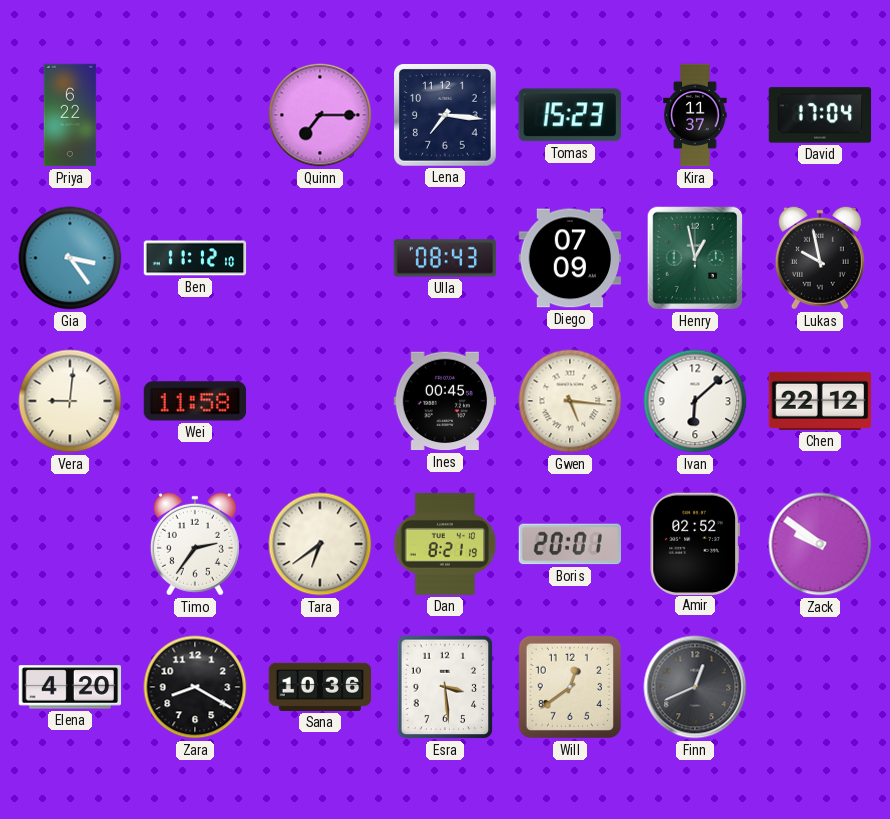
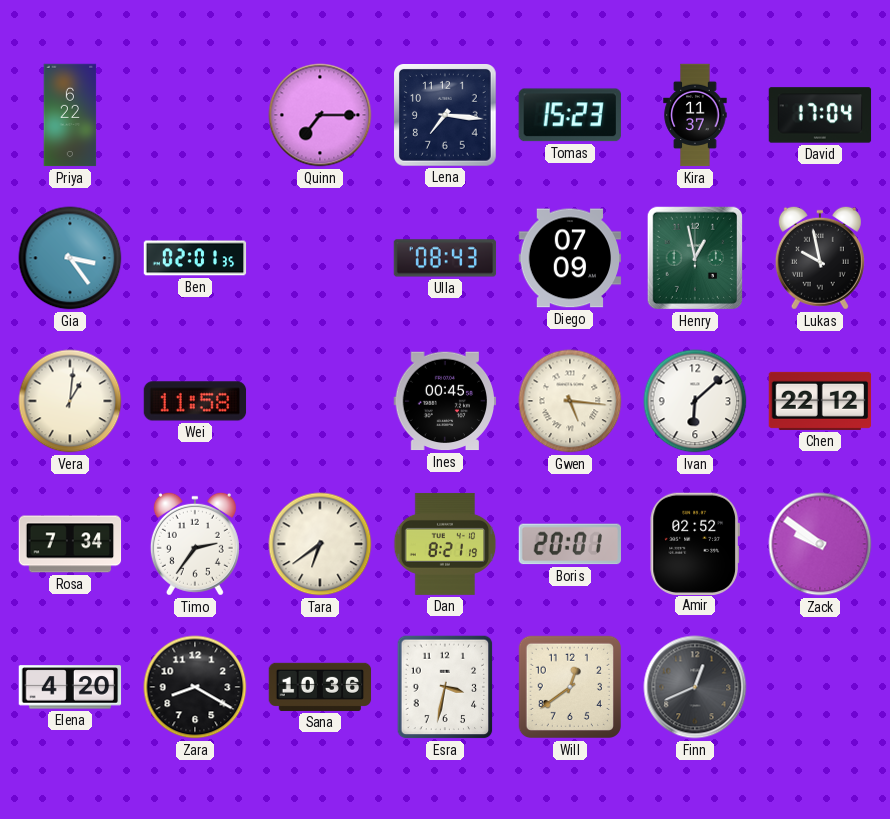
Ben: 11:12 -> 02:01 (195, 258)
Vera: 9:01 -> 1:01 (70, 401)
Rosa: none -> 7:34 (70, 544)
Esra: 3:29 -> 3:32 (445, 687)
